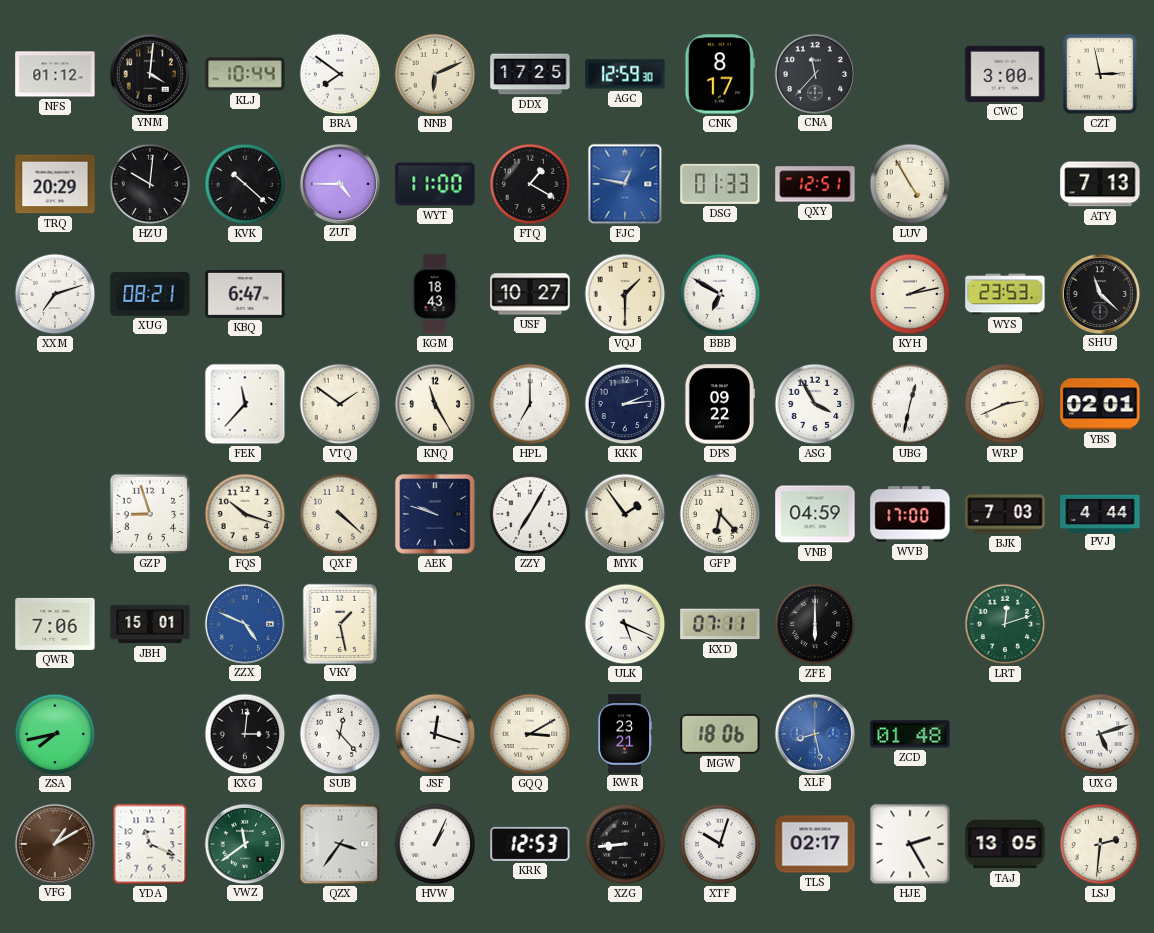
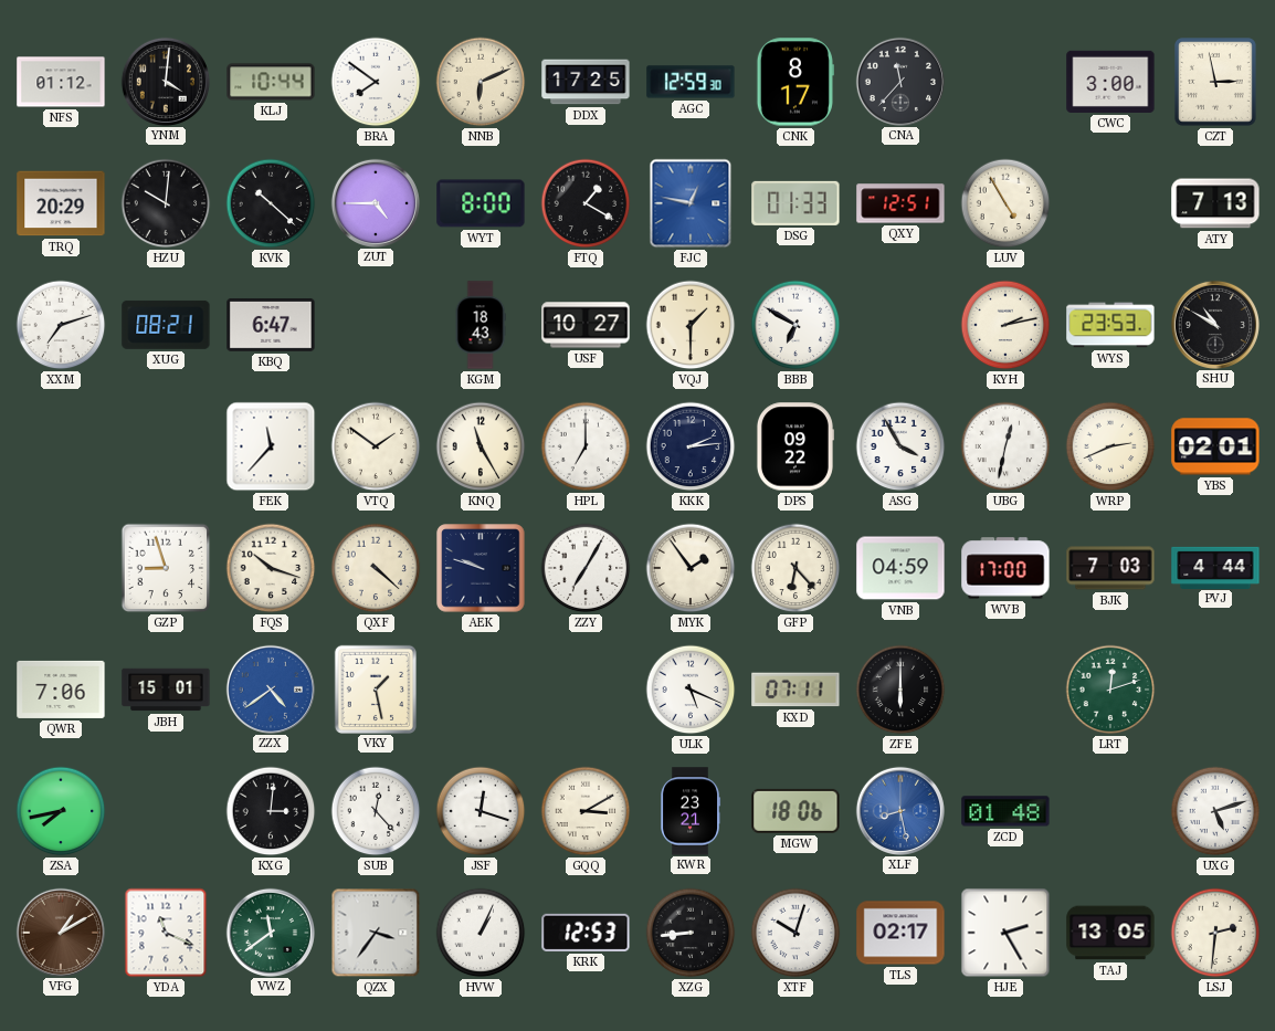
WYT: 11:00 -> 8:00 (481, 203)
SHU: 11:22 -> 10:50 (1214, 324)
ZZX: 4:49 -> 4:39 (270, 688)
